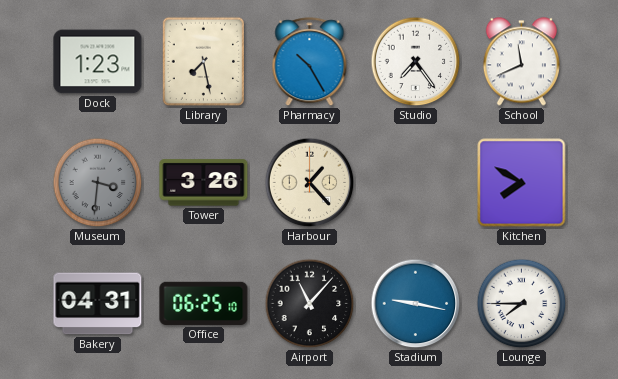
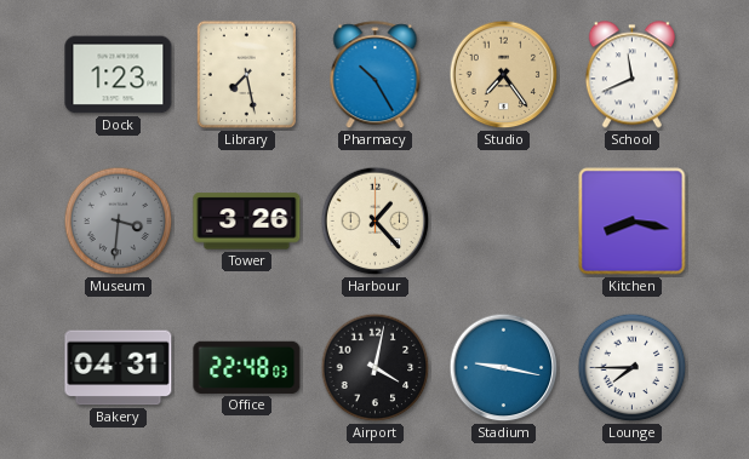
Studio dial: white -> champagne (504, 75)
Kitchen: 7:50 -> 8:17 (633, 222)
Office: 06:25 -> 22:48 (247, 367)
Airport: 11:07 -> 4:02 (376, 368)
